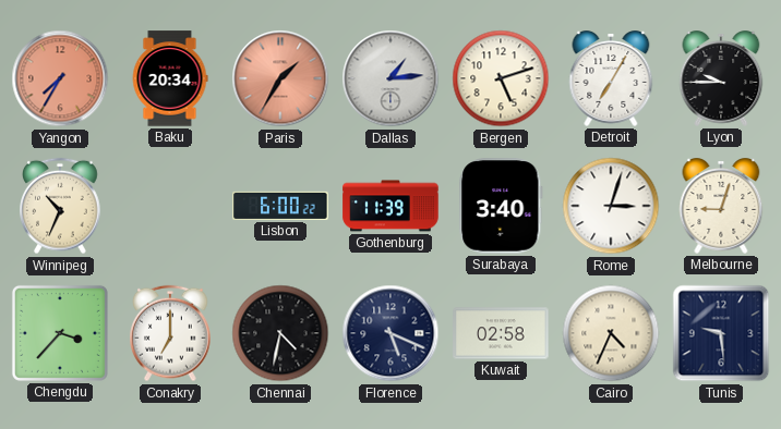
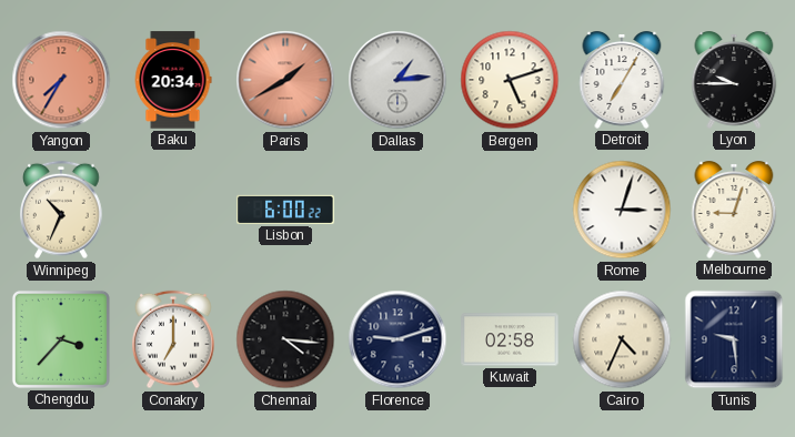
Paris: 1:35 -> 1:40 (285, 80)
Gothenburg: 11:39 -> none (390, 206)
Surabaya: 3:40 -> none (501, 206)
Chennai: 4:32 -> 4:16 (285, 339)
Florence: 5:19 -> 9:12 (398, 339)
